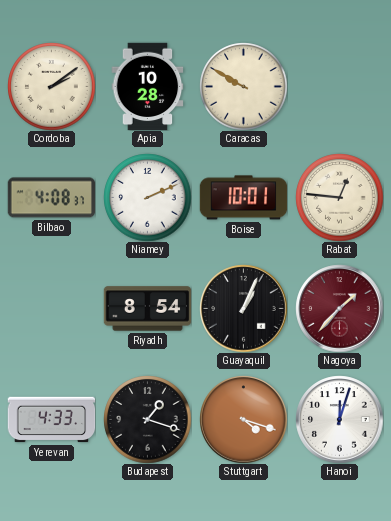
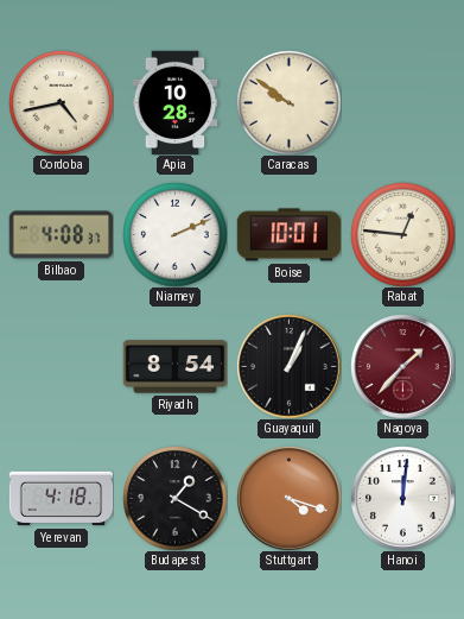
Cordoba: 2:09 -> 4:43 (61, 102)
Caracas: 9:50 -> 9:51 (288, 102)
Yerevan: 4:33 -> 4:18 (61, 499)
Budapest: 1:18 -> 1:20 (174, 498)
Hanoi: 12:03 -> 12:01 (402, 498)
